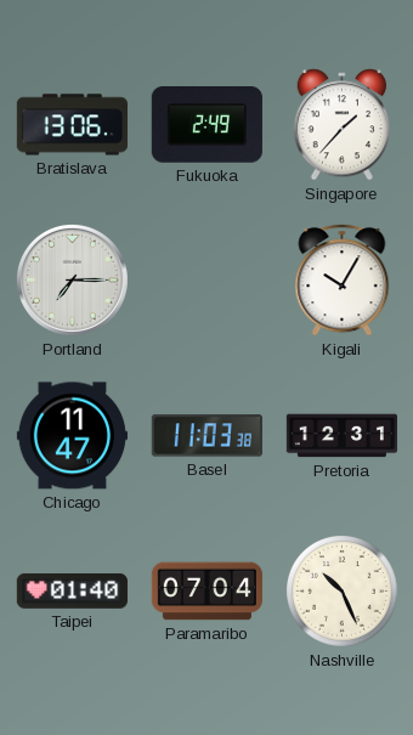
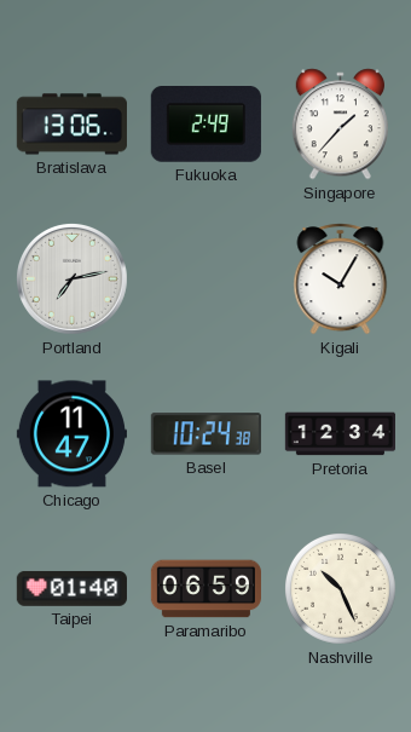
Portland: 7:15 -> 7:13 (71, 278)
Basel: 11:03 -> 10:24 (205, 434)
Pretoria: 12:31 -> 12:34 (340, 434)
Paramaribo: 07:04 -> 06:59 (205, 589)
